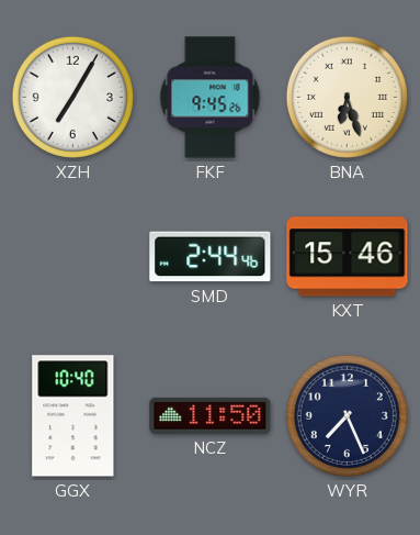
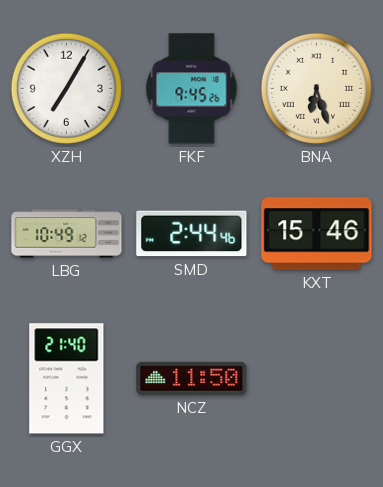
LBG: none -> 10:49 (67, 234)
GGX: 10:40 -> 21:40 (67, 379)
WYR: 7:26 -> none (347, 415)
